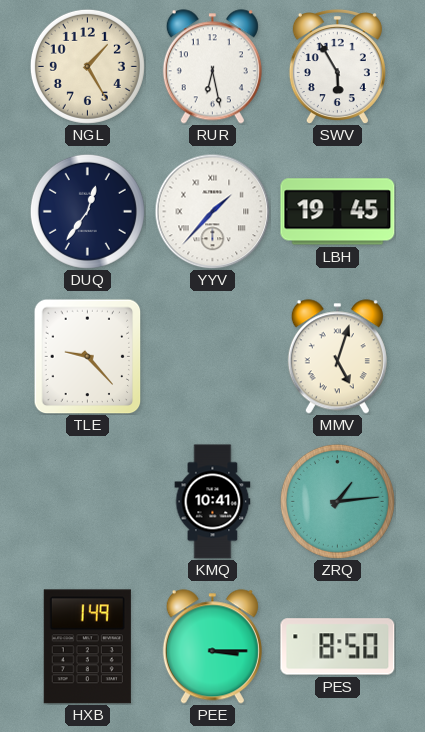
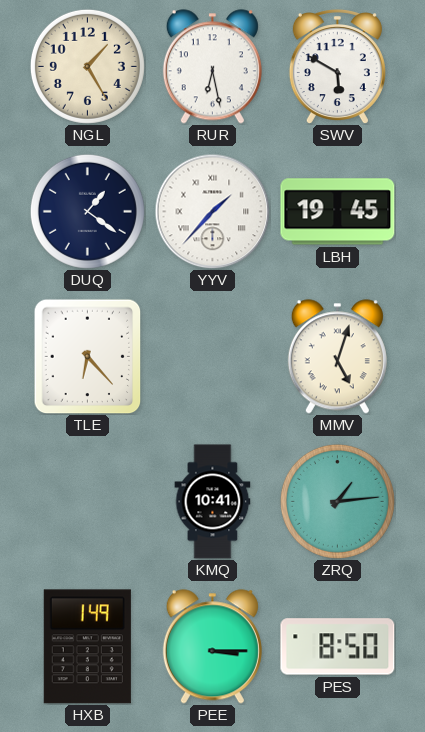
SWV: 5:55 -> 5:50 (337, 67)
DUQ: 12:36 -> 1:21 (87, 211)
TLE: 9:23 -> 6:23 (88, 356)
